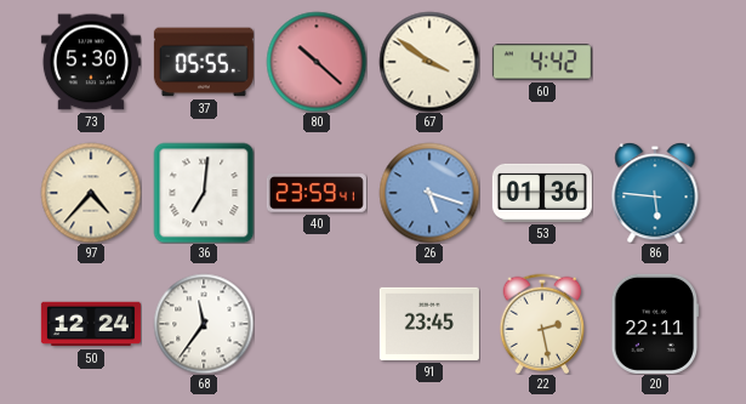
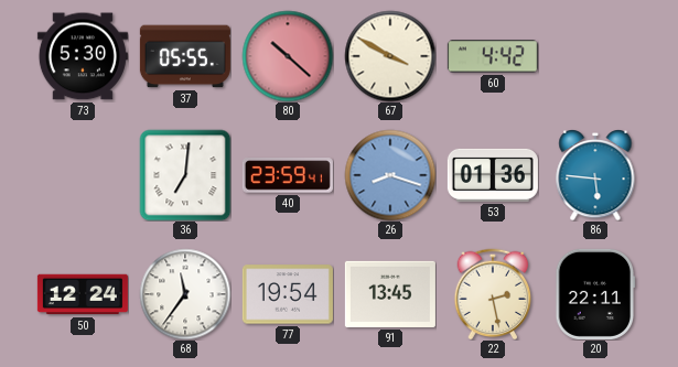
67: 3:51 -> 3:50 (390, 56)
97: 4:37 -> none (91, 193)
26: 5:18 -> 8:18 (390, 175)
77: none -> 19:54 (288, 294)
91: 23:45 -> 13:45 (390, 294)
